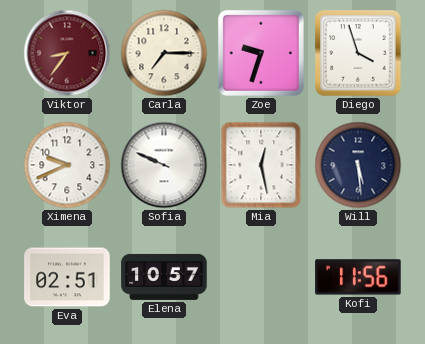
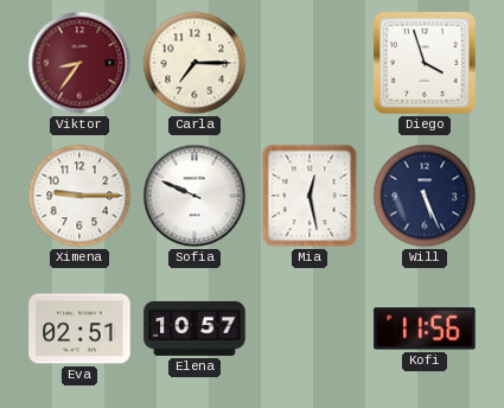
Zoe: 9:33 -> none (261, 53)
Ximena: 9:41 -> 9:15 (79, 196)
Will: 5:29 -> 5:26 (425, 196)
